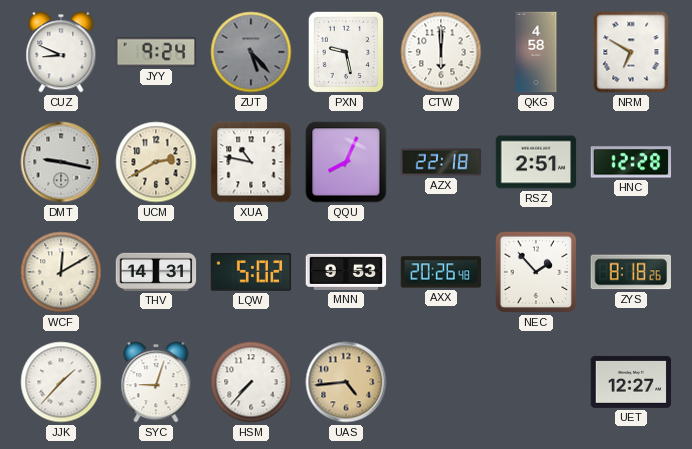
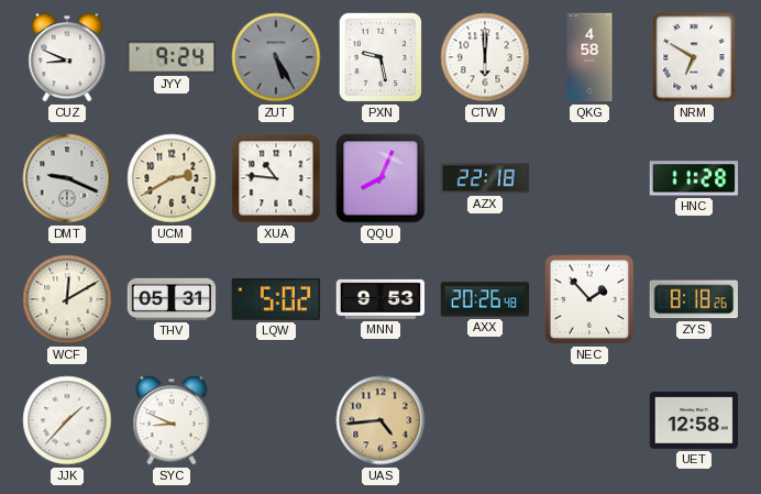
ZUT: 5:23 -> 5:25 (276, 57)
DMT: 9:17 -> 9:19 (67, 178)
XUA: 10:47 -> 10:46 (276, 178)
RSZ: 2:51 -> none (536, 162)
HNC: 12:28 -> 11:28 (694, 178)
THV: 14:31 -> 05:31 (172, 299)
SYC: 9:03 -> 8:49 (172, 420)
HSM: 7:37 -> none (251, 382)
UET: 12:27 -> 12:58 (694, 420)
